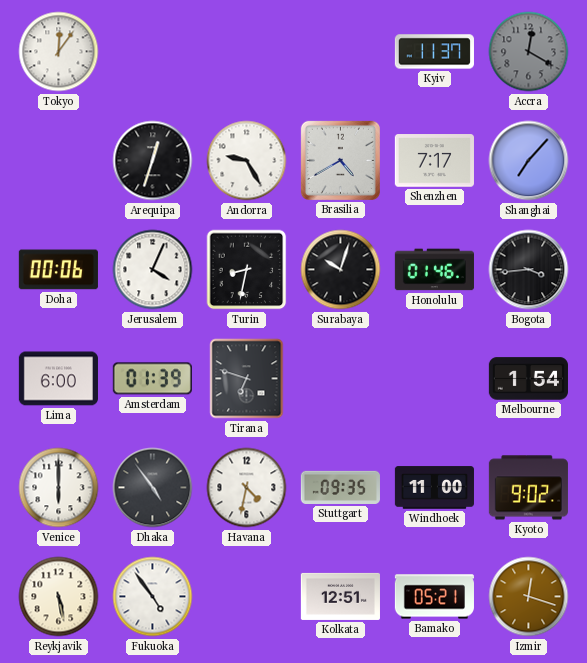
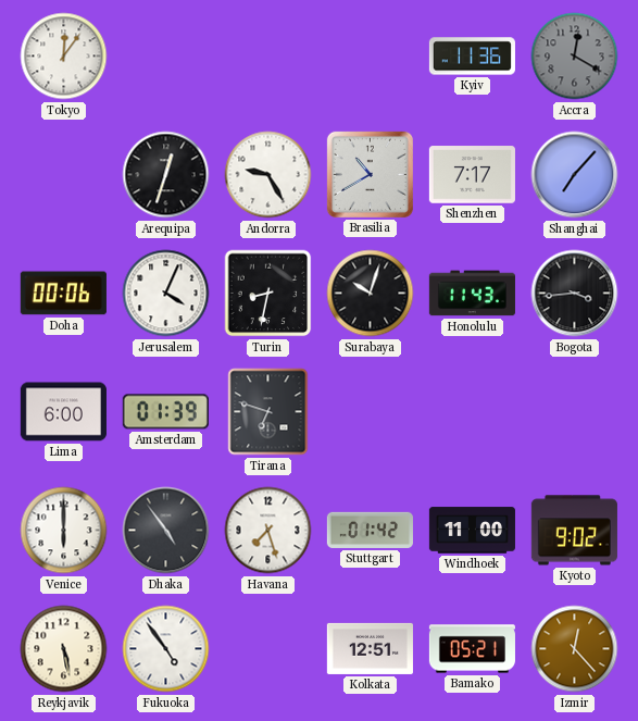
Kyiv: 11:37 -> 11:36 (472, 57)
Brasilia: 4:40 -> 10:40 (370, 174)
Honolulu: 01:46 -> 11:43 (472, 294)
Melbourne: 1:54 -> none (528, 379)
Havana: 4:32 -> 7:27 (268, 531)
Stuttgart: 09:35 -> 01:42 (370, 530)
Izmir: 12:18 -> 12:23 (575, 649)
